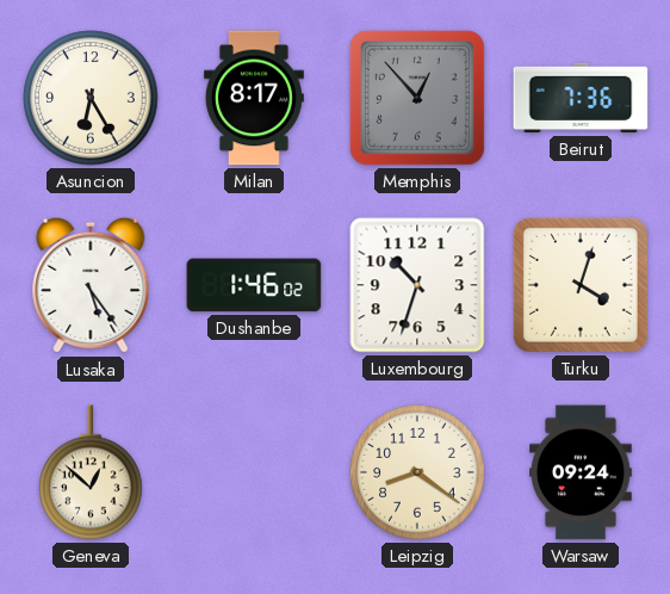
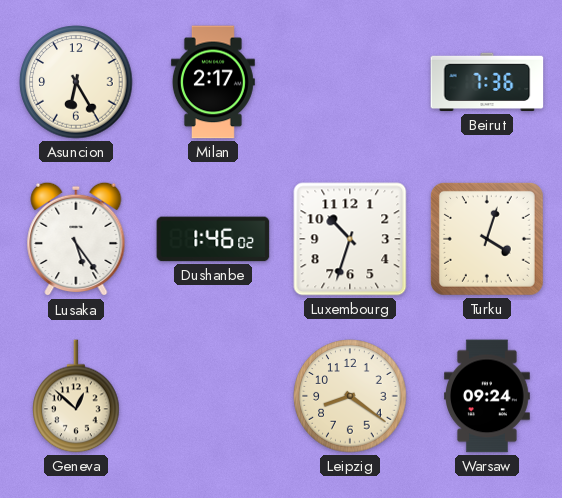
Milan: 8:17 -> 2:17 (213, 82)
Memphis: 12:53 -> none (417, 98)
